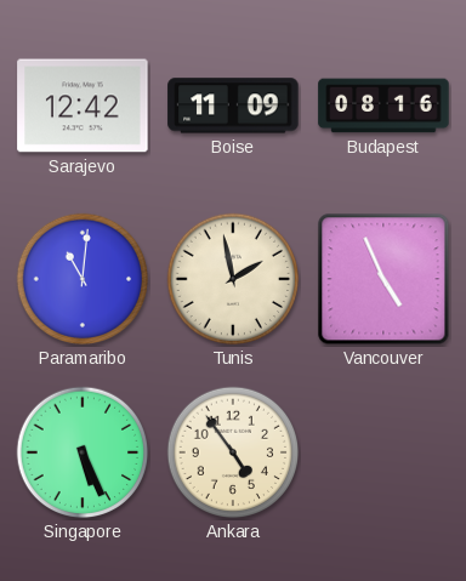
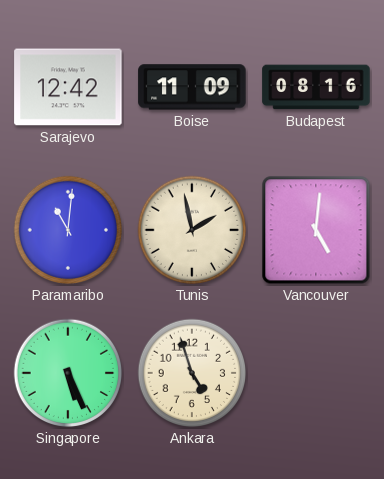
Vancouver: 4:56 -> 5:01 (316, 230)
Ankara: 4:54 -> 4:57 (192, 373)
